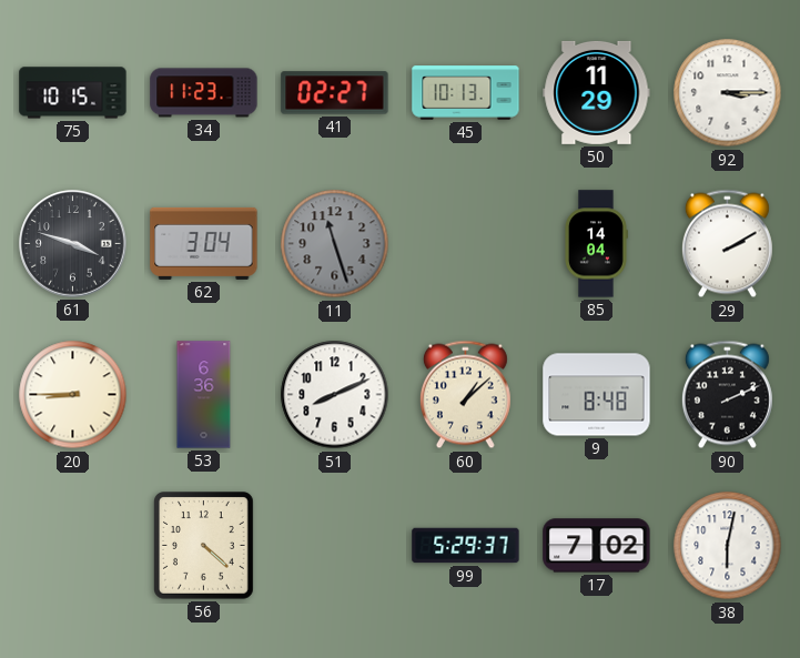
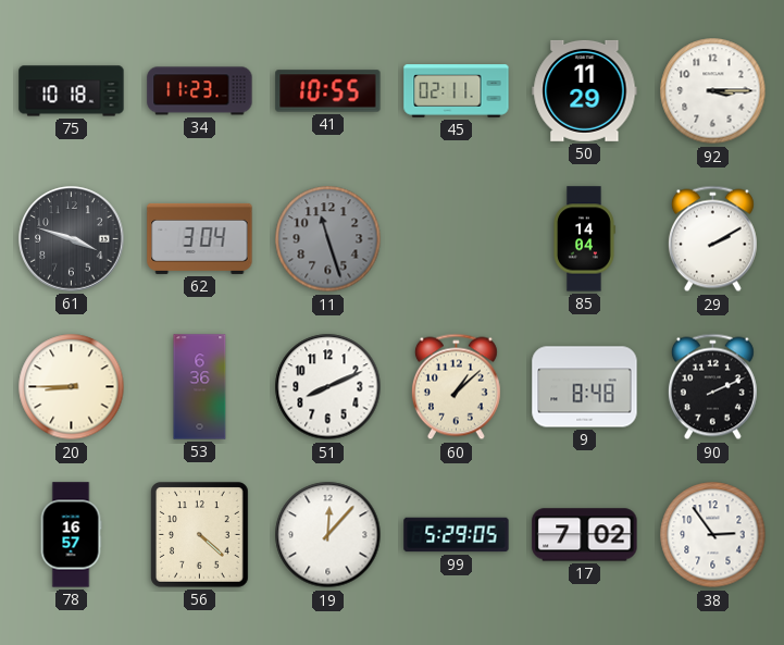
75: 10:15 -> 10:18 (72, 91)
41: 02:27 -> 10:55 (328, 91)
45: 10:13 -> 02:11 (457, 91)
78: none -> 16:57 (71, 535)
19: none -> 12:07 (328, 535)
99: 5:29:37 -> 5:29:05 (457, 535)
38: 6:02 -> 2:54 (713, 535)
